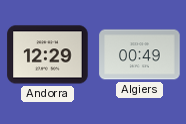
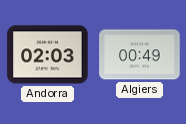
Andorra: 12:29 -> 02:03 (48, 55)
